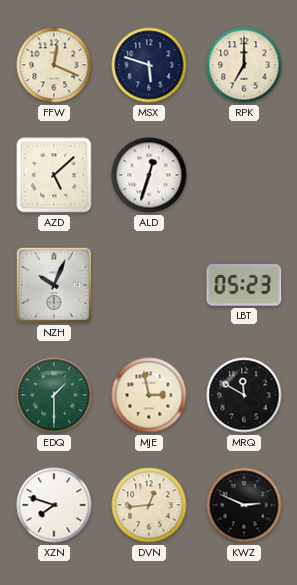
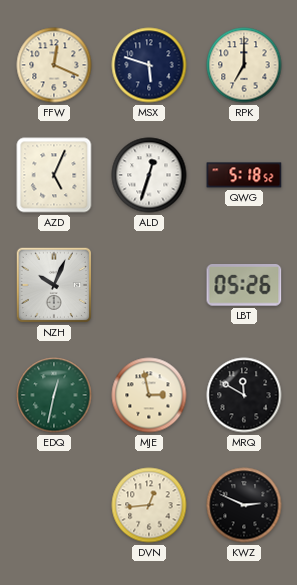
AZD: 5:08 -> 5:04 (54, 175)
QWG: none -> 5:18 (244, 175)
LBT: 05:23 -> 05:26 (244, 286)
EDQ: 1:30 -> 12:32 (54, 395)
XZN: 7:48 -> none (54, 505)
